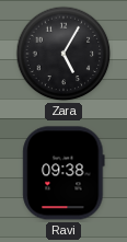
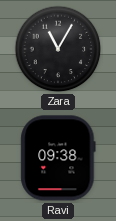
Zara: 5:05 -> 11:05 (58, 49)
